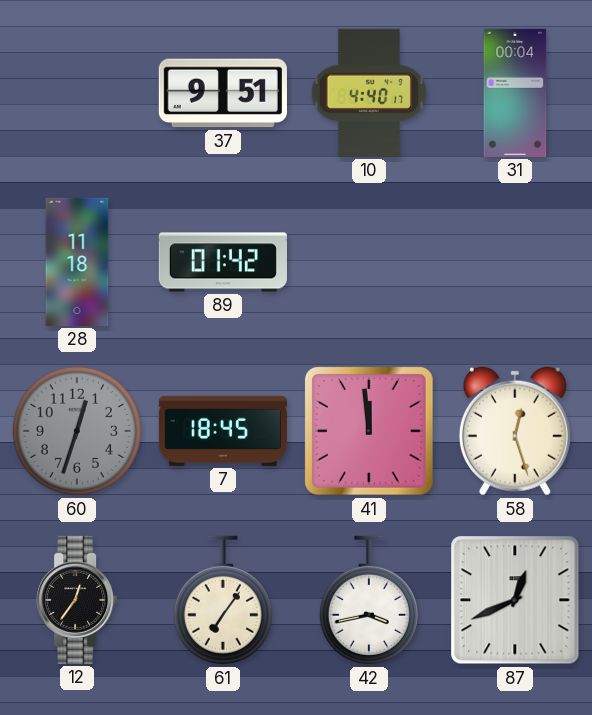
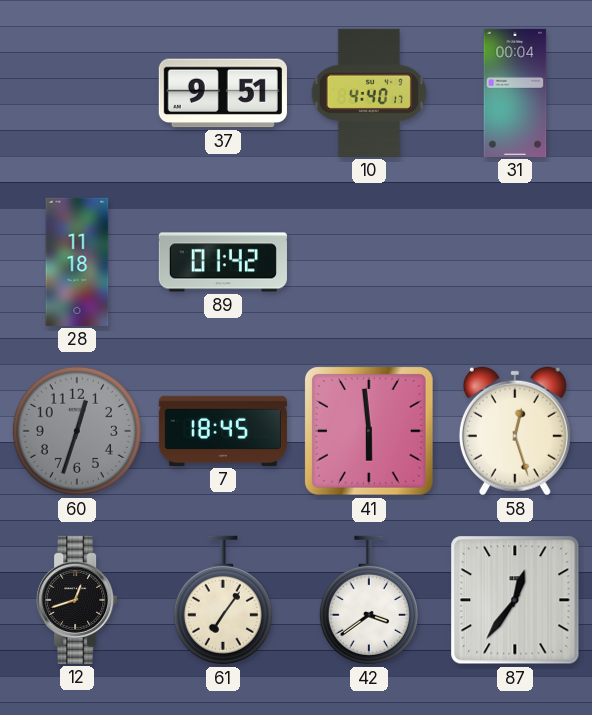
41: 11:59 -> 5:59 (370, 432)
12: 12:36 -> 12:42 (77, 600)
42: 3:43 -> 3:39 (369, 600)
87: 12:41 -> 12:36 (515, 600)
